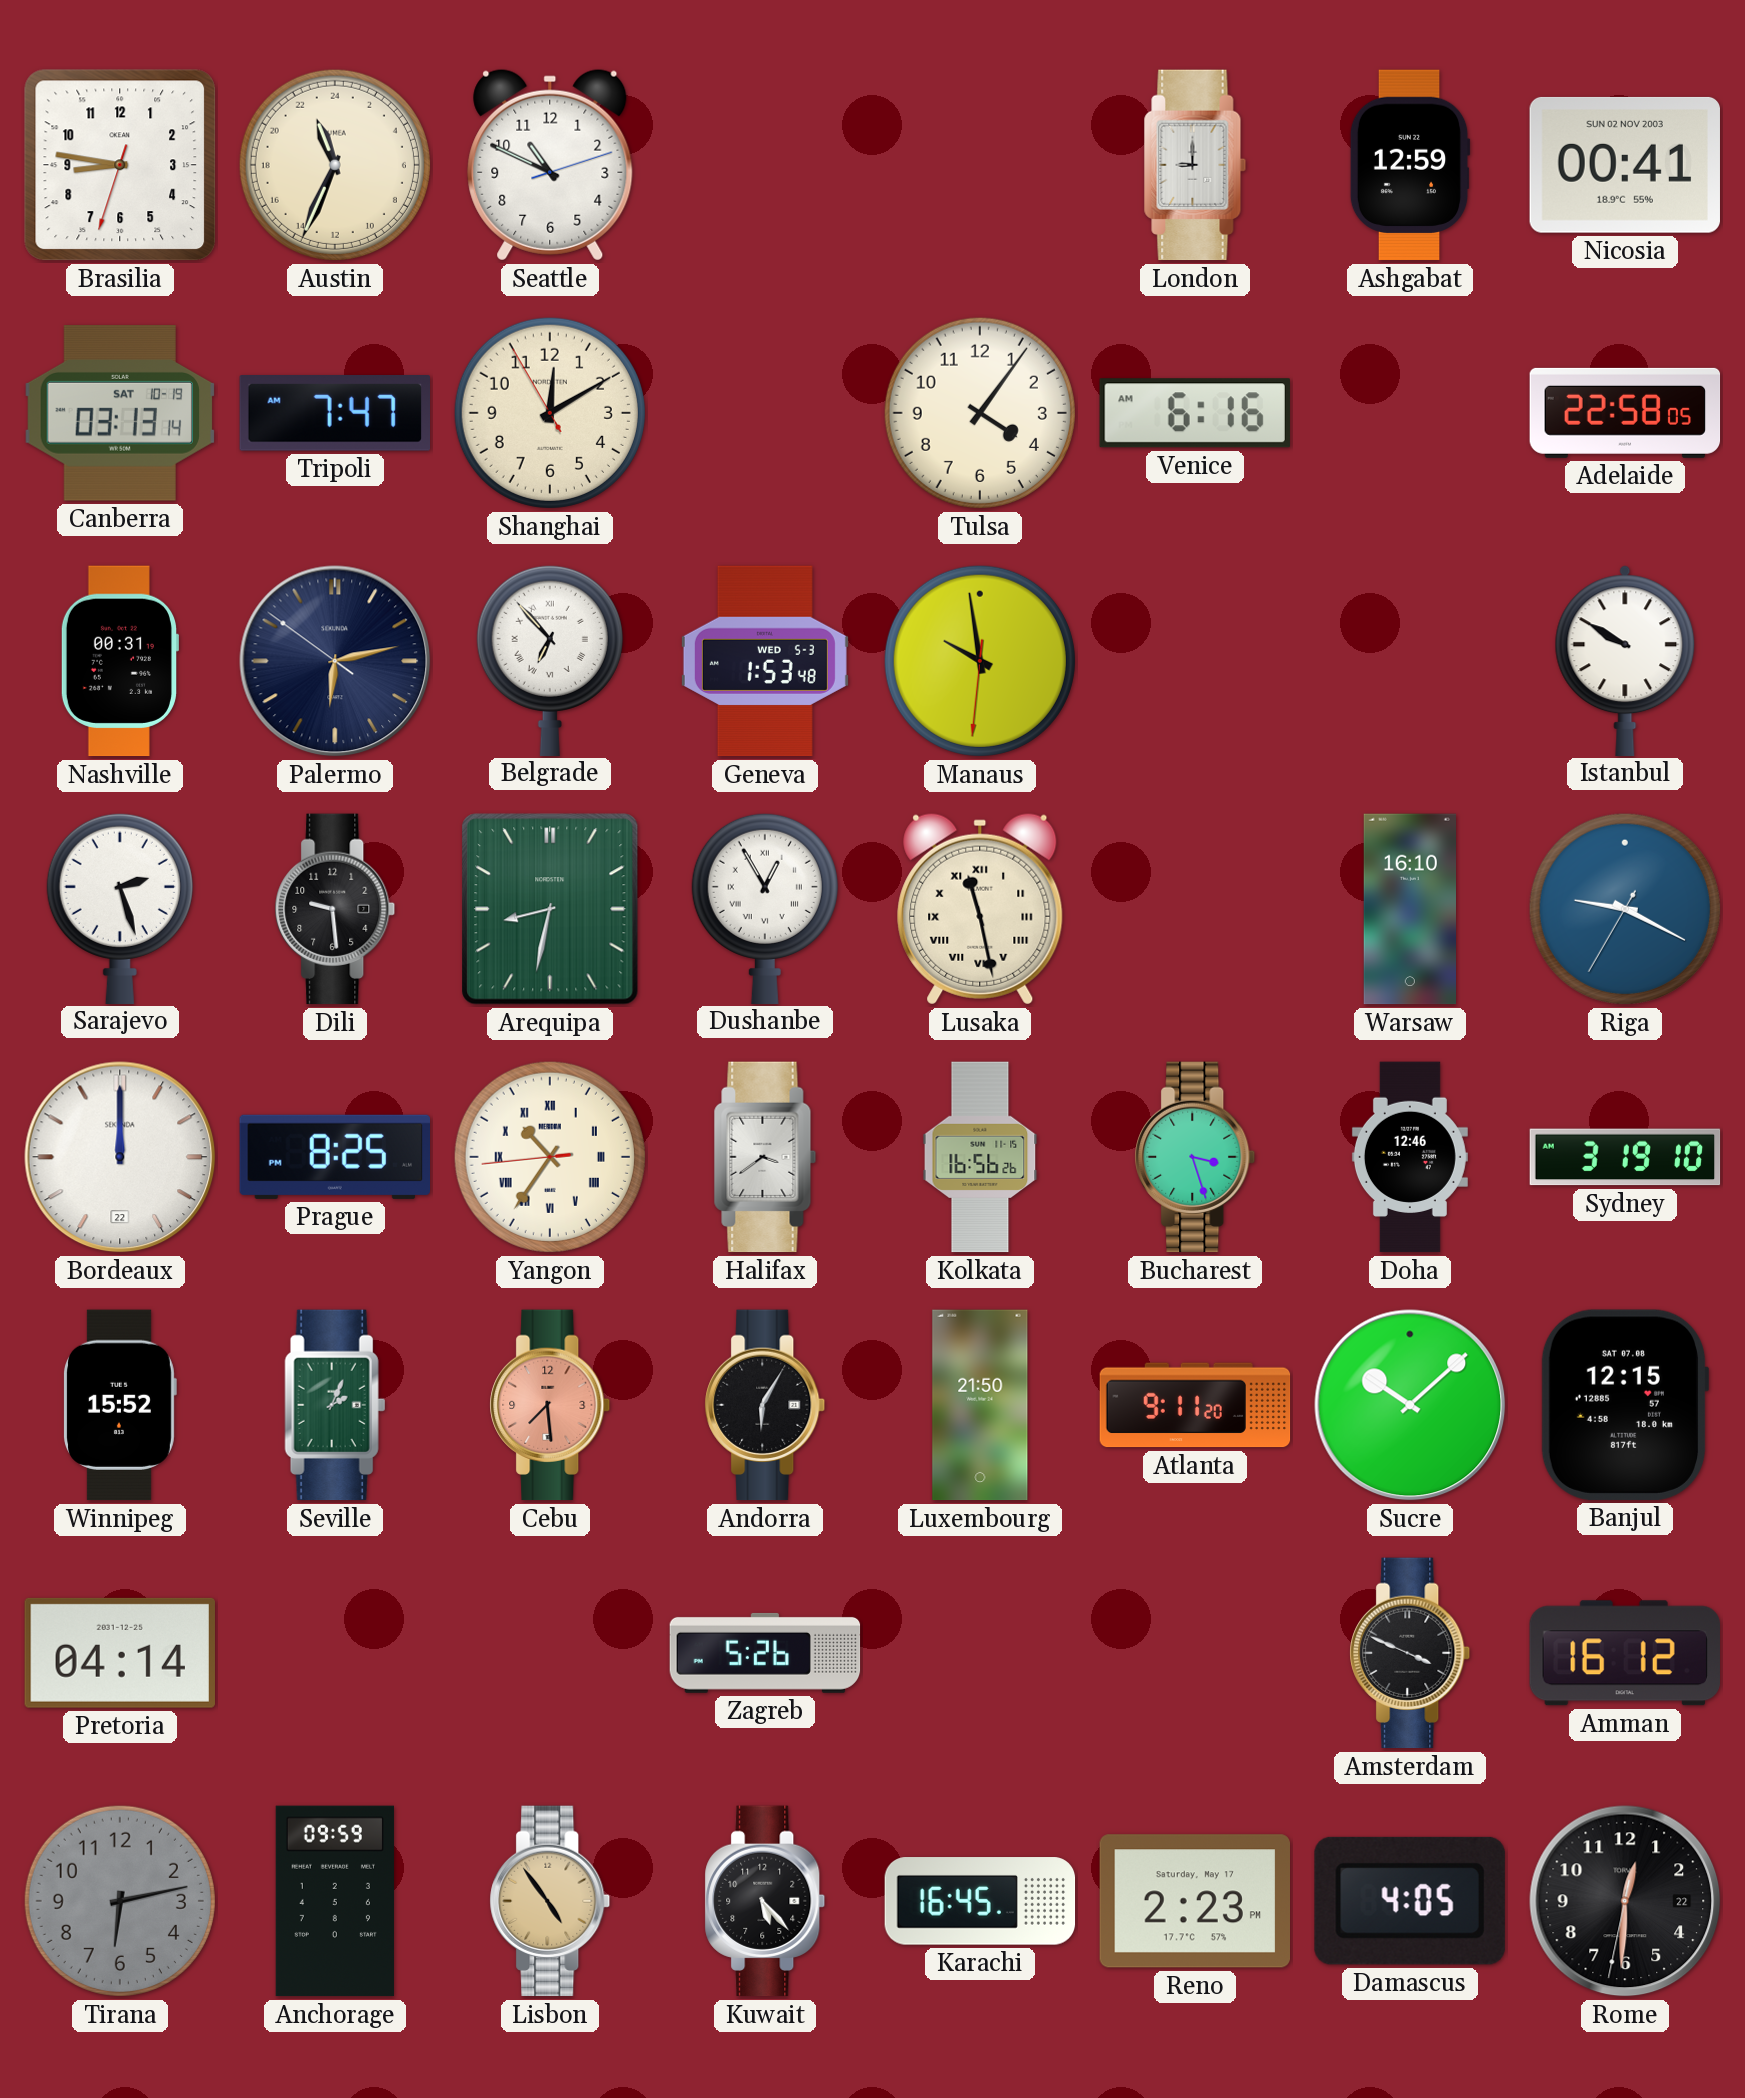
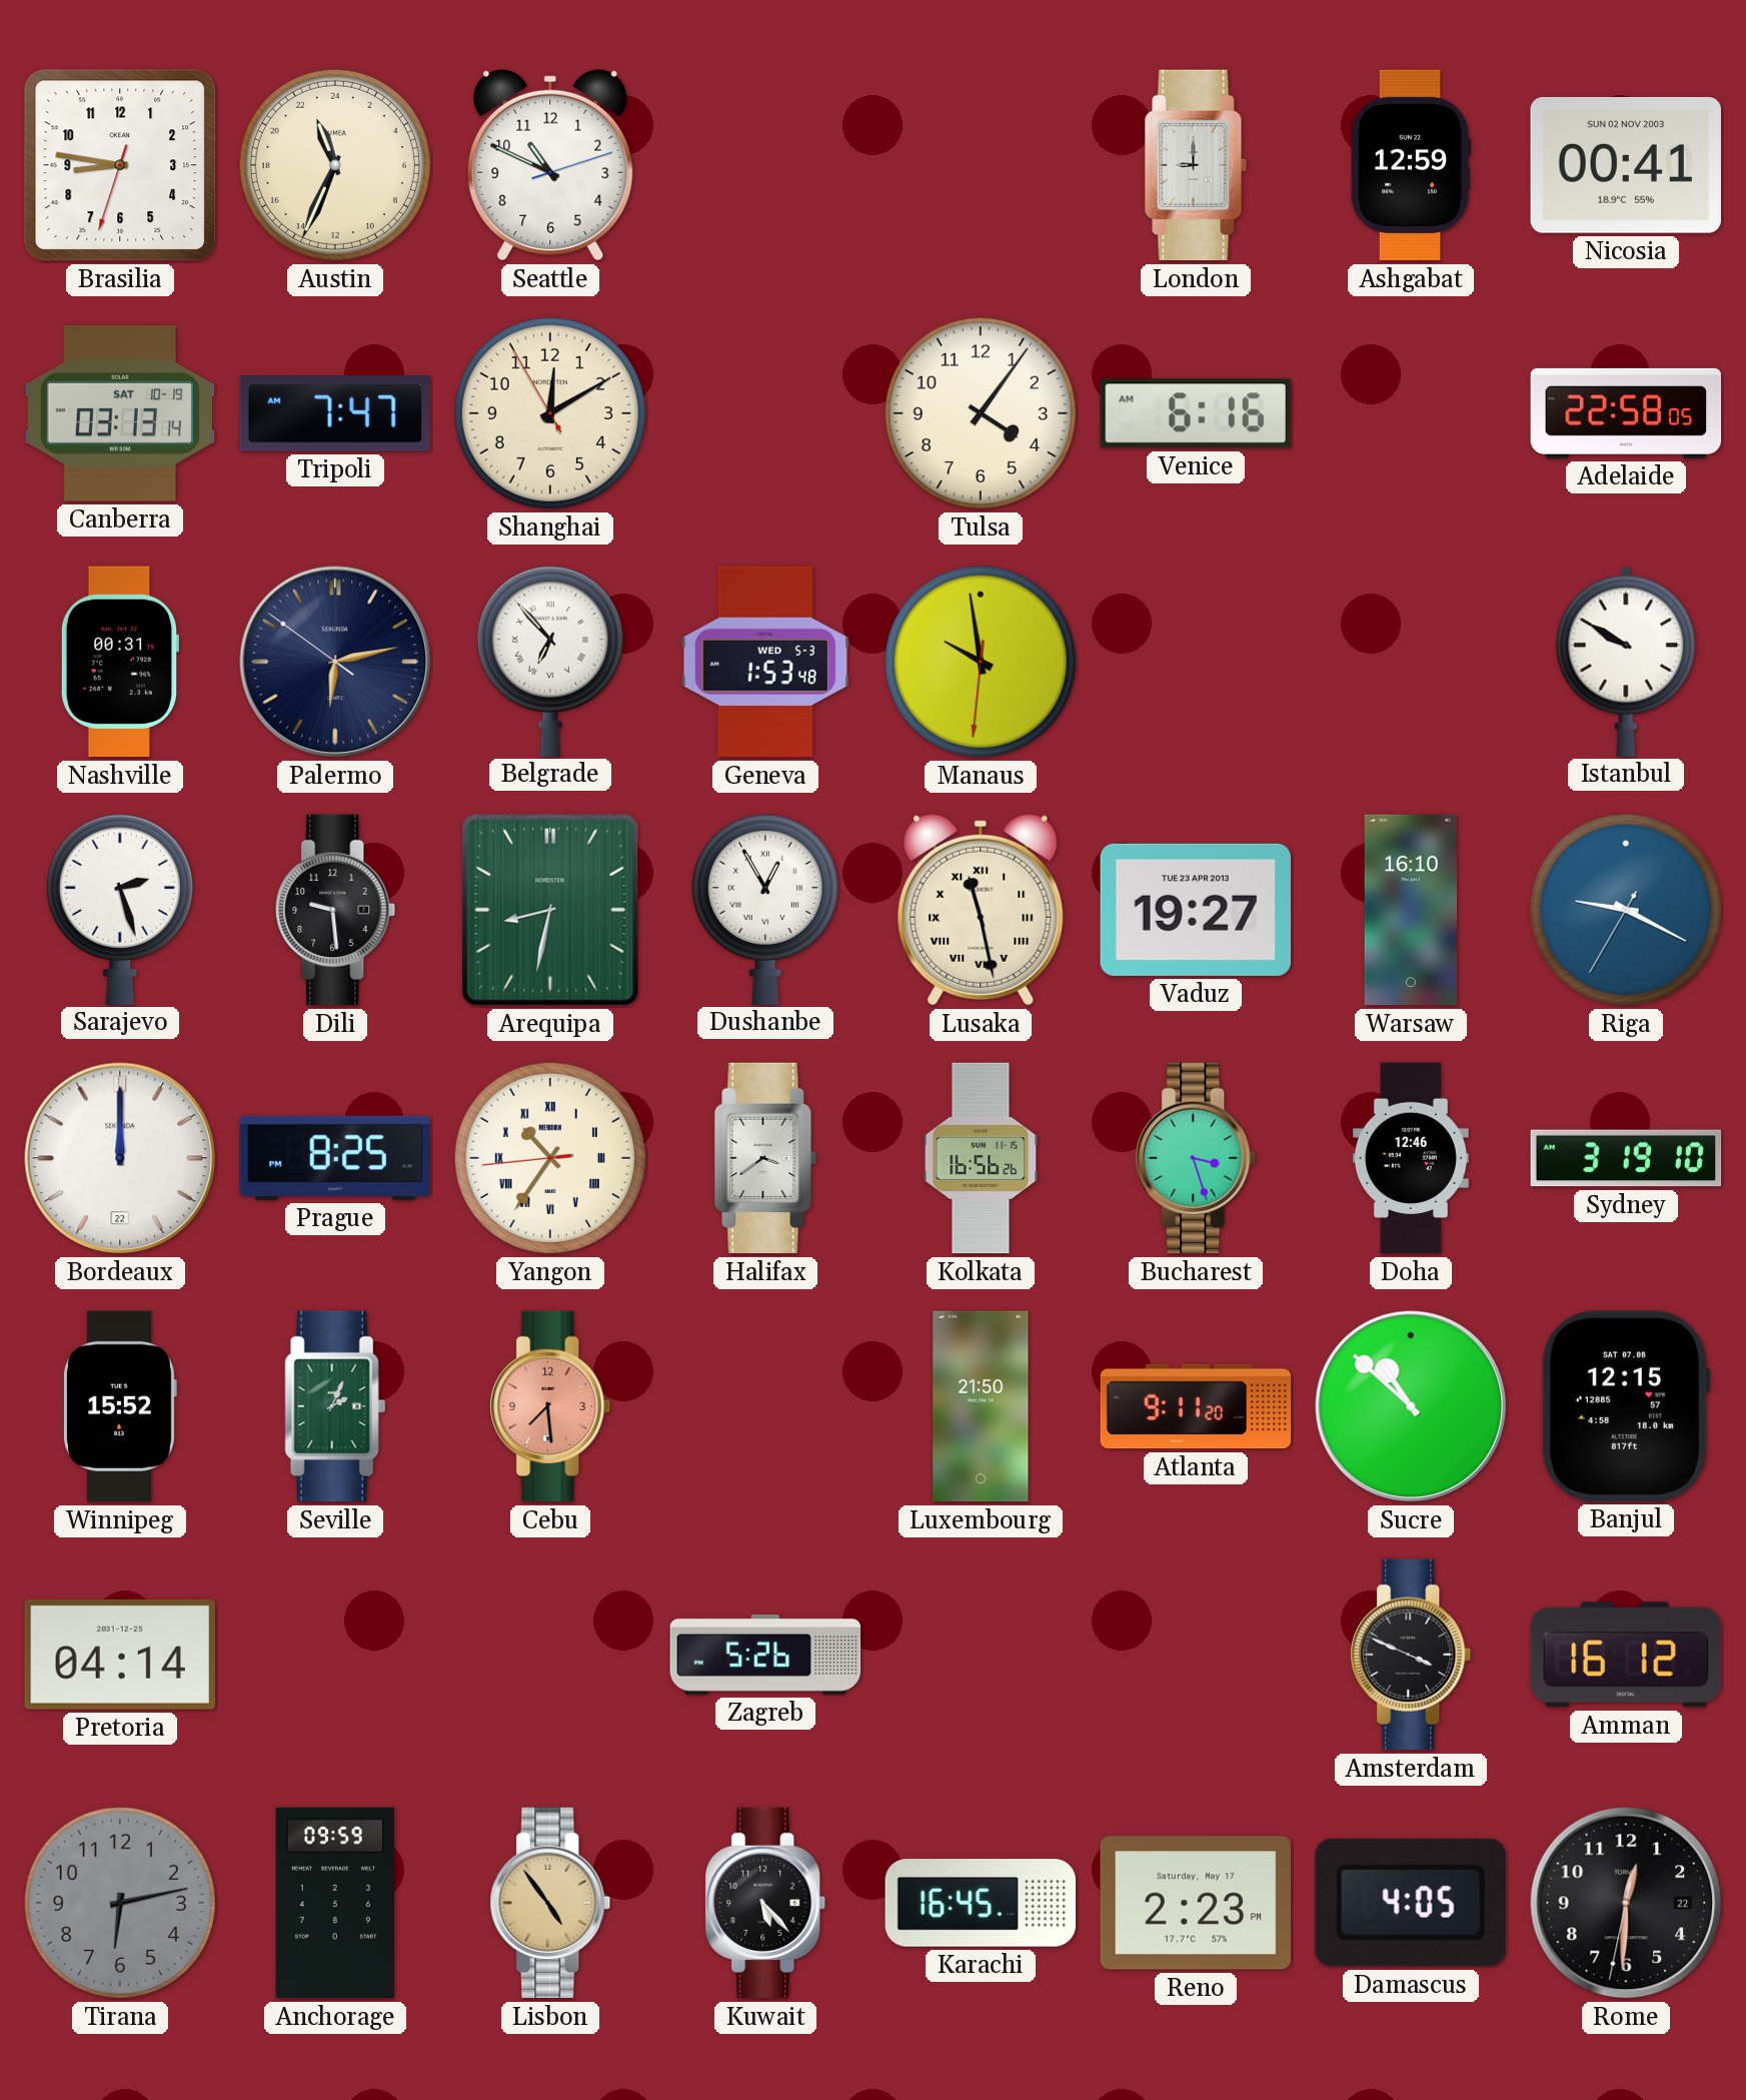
Vaduz: none -> 19:27 (1195, 910)
Andorra: 6:05 -> none (765, 1405)
Sucre: 10:08 -> 10:52 (1411, 1406)
